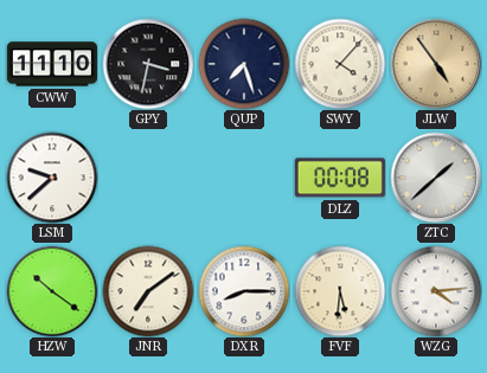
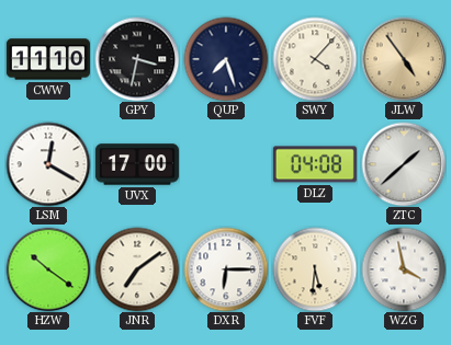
LSM: 9:38 -> 12:20 (48, 164)
UVX: none -> 17:00 (137, 164)
DLZ: 00:08 -> 04:08 (315, 164)
DXR: 8:15 -> 6:15 (226, 269)
WZG: 4:14 -> 3:58 (404, 269)
